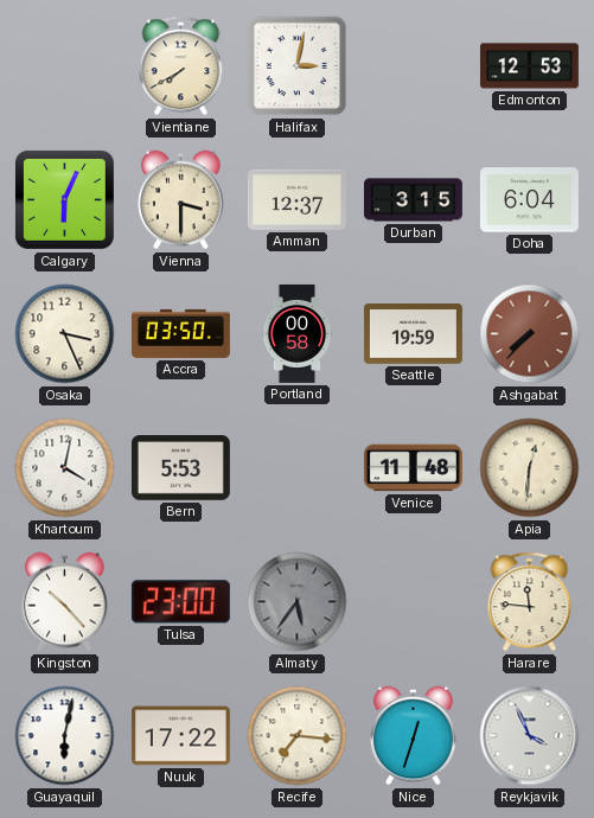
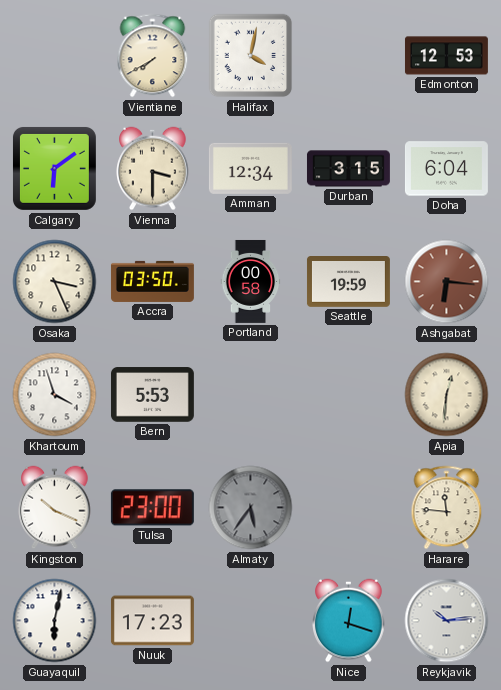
Halifax: 3:02 -> 4:02 (251, 56)
Calgary: 6:04 -> 6:09 (54, 168)
Amman: 12:37 -> 12:34 (250, 168)
Ashgabat: 7:37 -> 6:16 (447, 282)
Khartoum: 4:02 -> 3:57 (55, 395)
Venice: 11:48 -> none (413, 468)
Kingston: 10:23 -> 10:19 (55, 508)
Nuuk: 17:22 -> 17:23 (152, 621)
Recife: 7:16 -> none (298, 736)
Nice: 12:33 -> 12:18 (349, 621)
Reykjavik: 3:56 -> 10:14 (447, 621)
